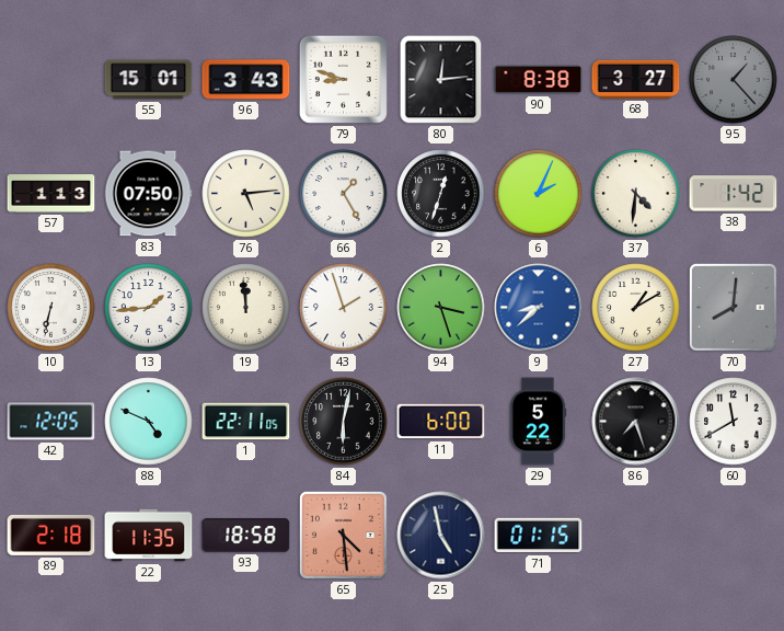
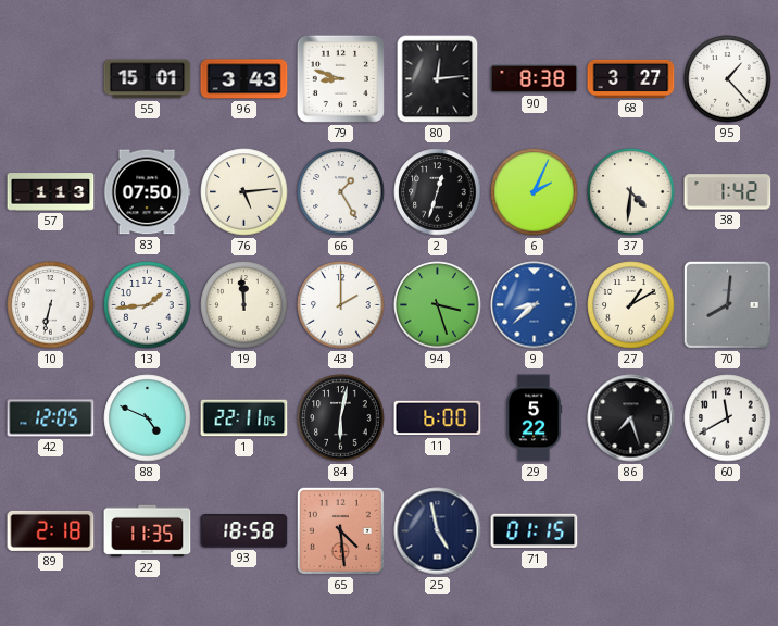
95 dial: grey -> white (728, 79)
43: 1:57 -> 2:00 (341, 305)
